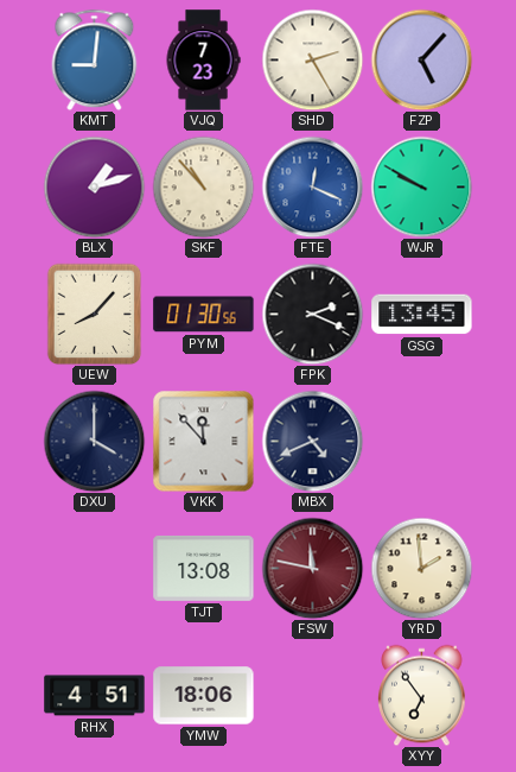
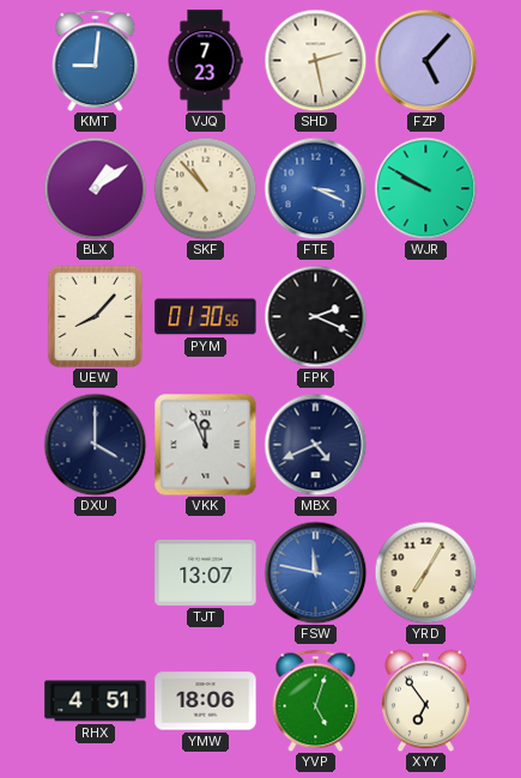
SHD: 2:25 -> 2:28 (315, 60)
BLX: 1:12 -> 1:09 (95, 188)
FTE: 12:19 -> 3:19 (315, 188)
GSG: 13:45 -> none (422, 315)
VKK: 11:53 -> 11:56 (205, 444)
TJT: 13:08 -> 13:07 (206, 572)
FSW dial: burgundy -> blue (315, 572)
YRD: 1:59 -> 7:05 (425, 572)
YVP: none -> 5:03 (316, 700)
